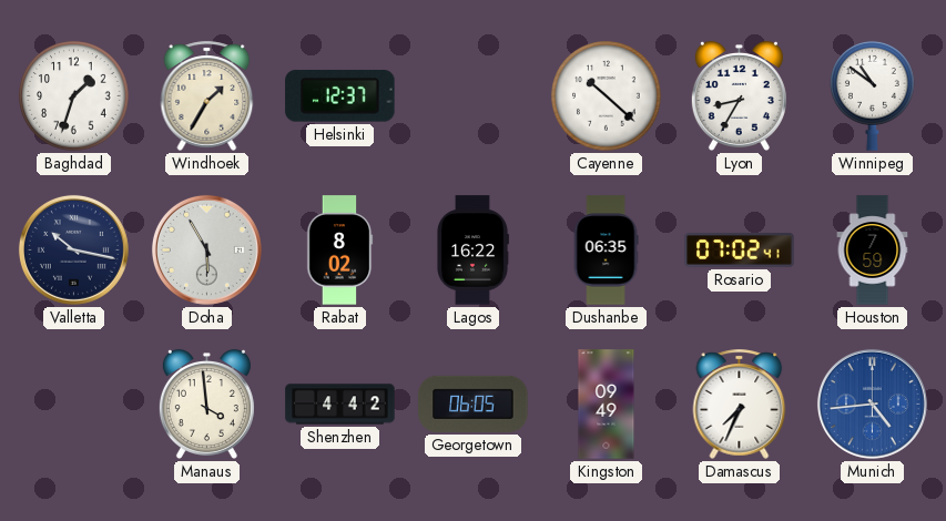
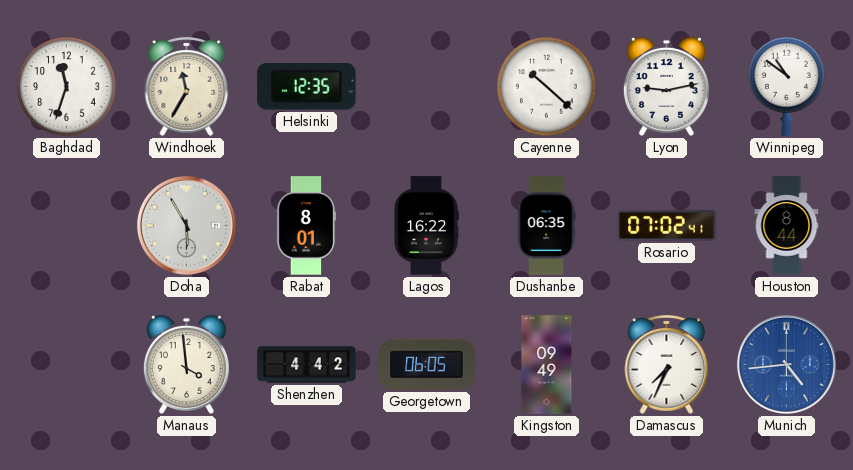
Baghdad: 1:33 -> 11:33 (67, 87)
Windhoek: 1:35 -> 11:35 (187, 86)
Helsinki: 12:37 -> 12:35 (307, 87)
Lyon: 8:35 -> 9:13 (666, 86)
Valletta: 10:17 -> none (73, 249)
Rabat: 8:02 -> 8:01 (307, 226)
Houston: 7:59 -> 8:44 (787, 226)
